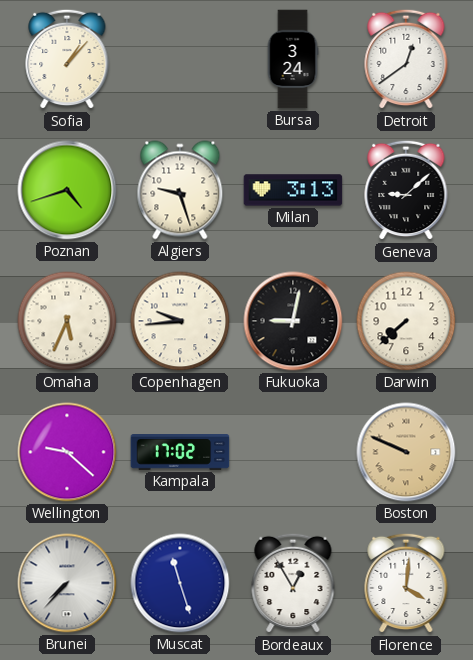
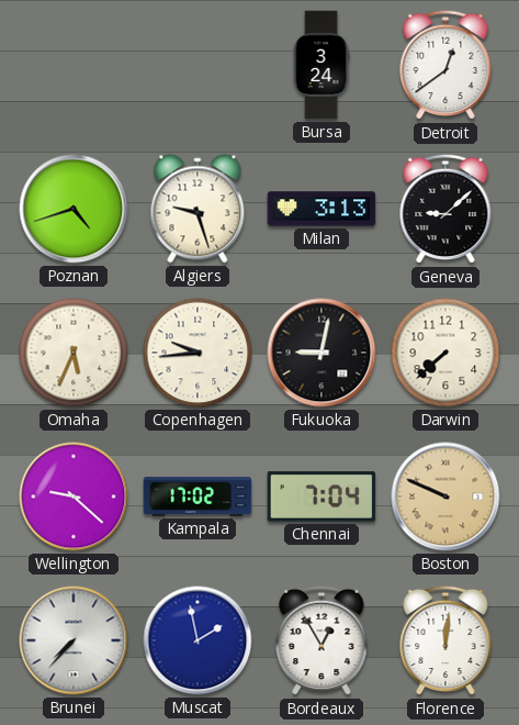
Sofia: 1:07 -> none (67, 59)
Chennai: none -> 7:04 (321, 497)
Muscat: 11:27 -> 1:58 (198, 640)
Florence: 4:01 -> 12:01 (445, 640)
